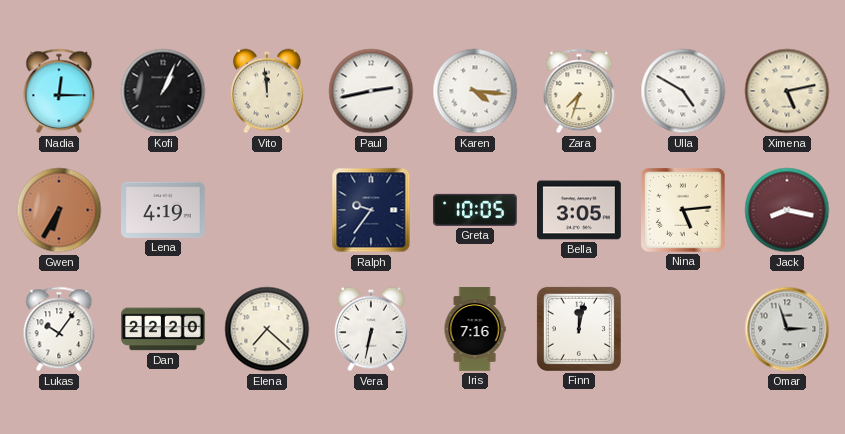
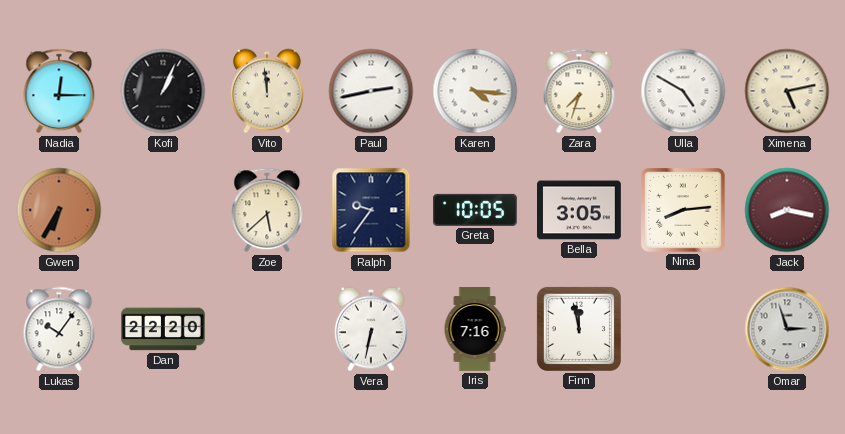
Lena: 4:19 -> none (164, 210)
Zoe: none -> 5:38 (267, 210)
Nina: 5:14 -> 8:14 (684, 211)
Elena: 7:22 -> none (267, 329)
Finn: 12:02 -> 11:58 (579, 329)
